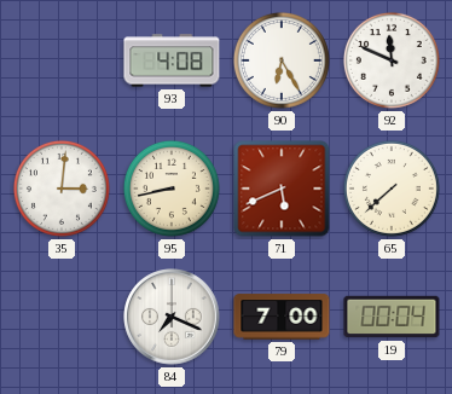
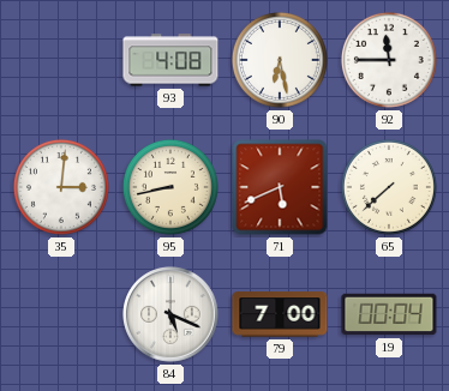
90: 6:25 -> 6:28 (280, 60)
92: 11:49 -> 11:45 (389, 60)
84: 7:19 -> 5:19 (170, 314)
